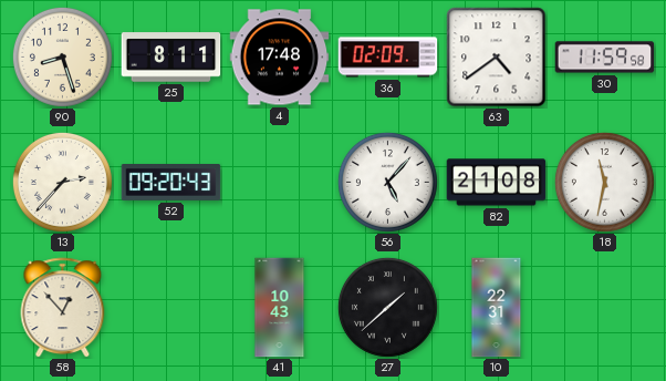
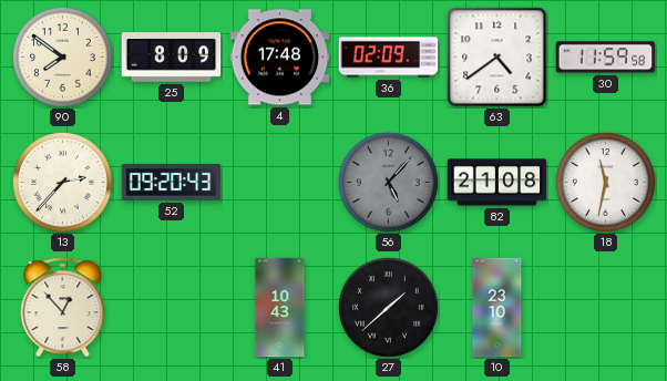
90: 8:27 -> 7:51 (62, 56)
25: 8:11 -> 8:09 (172, 58)
56 dial: white -> grey (388, 182)
10: 22:31 -> 23:10 (497, 308)
